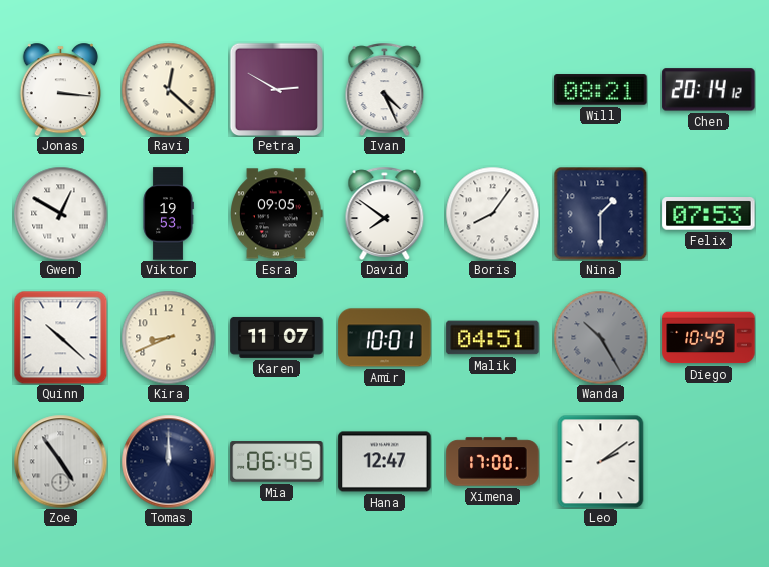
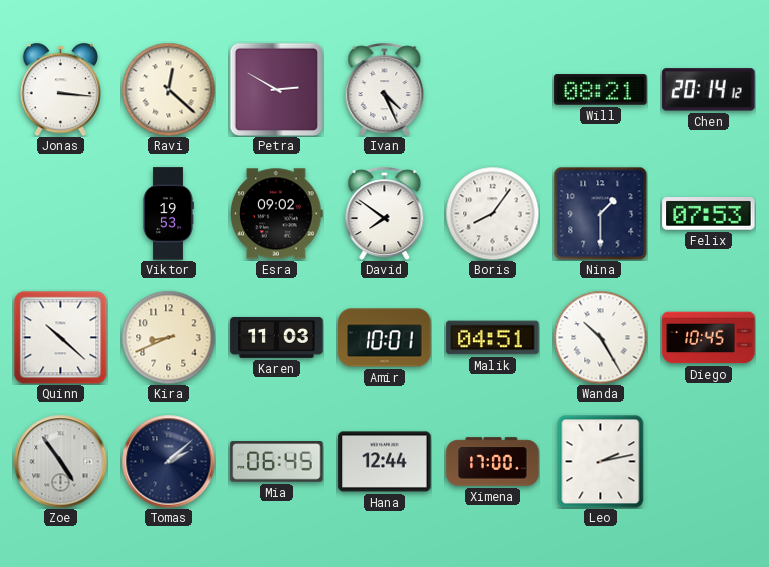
Gwen: 12:50 -> none (60, 213)
Esra: 09:05 -> 09:02 (277, 214)
Karen: 11:07 -> 11:03 (277, 337)
Wanda dial: grey -> white (600, 337)
Diego: 10:49 -> 10:45 (709, 338)
Tomas: 12:00 -> 2:08 (168, 461)
Hana: 12:47 -> 12:44 (385, 462)
Leo: 2:09 -> 2:13 (601, 461)
